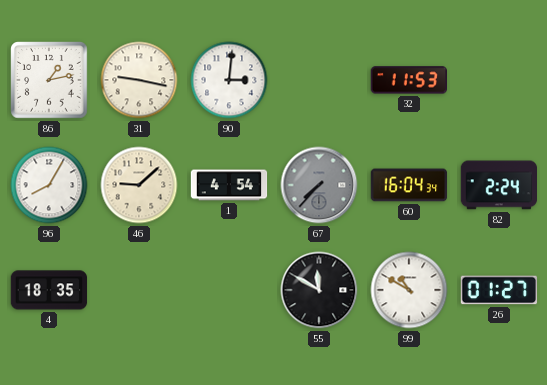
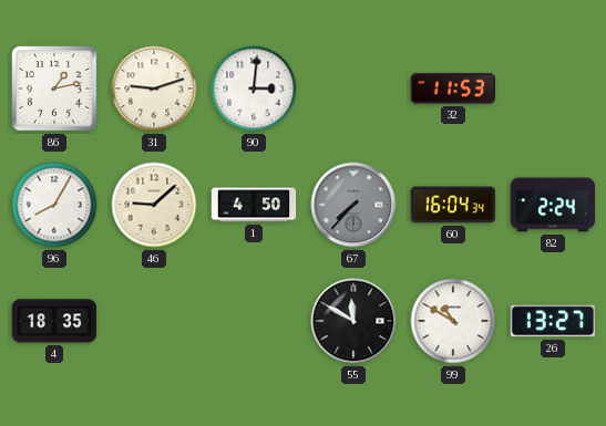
31: 9:17 -> 9:12 (154, 89)
1: 4:54 -> 4:50 (254, 205)
26: 01:27 -> 13:27 (553, 321)
